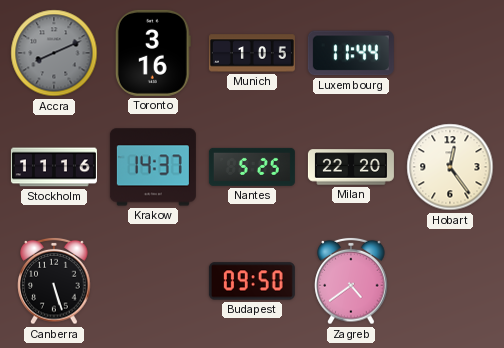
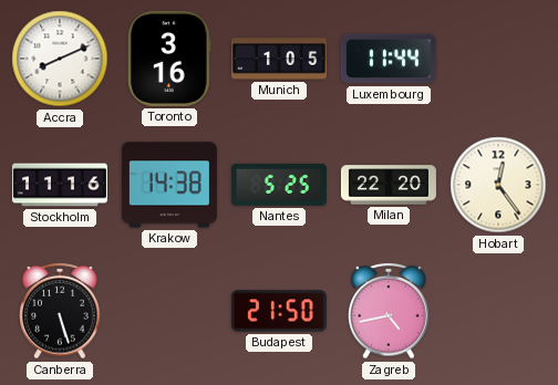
Accra dial: grey -> white (60, 59)
Krakow: 14:37 -> 14:38 (169, 185)
Budapest: 09:50 -> 21:50 (279, 311)
Zagreb: 4:39 -> 4:43 (389, 311)
